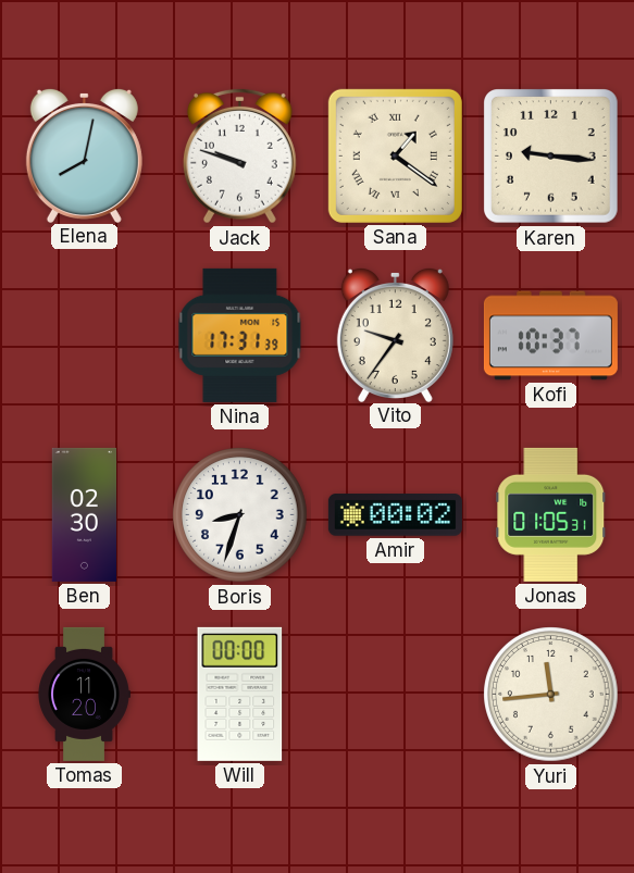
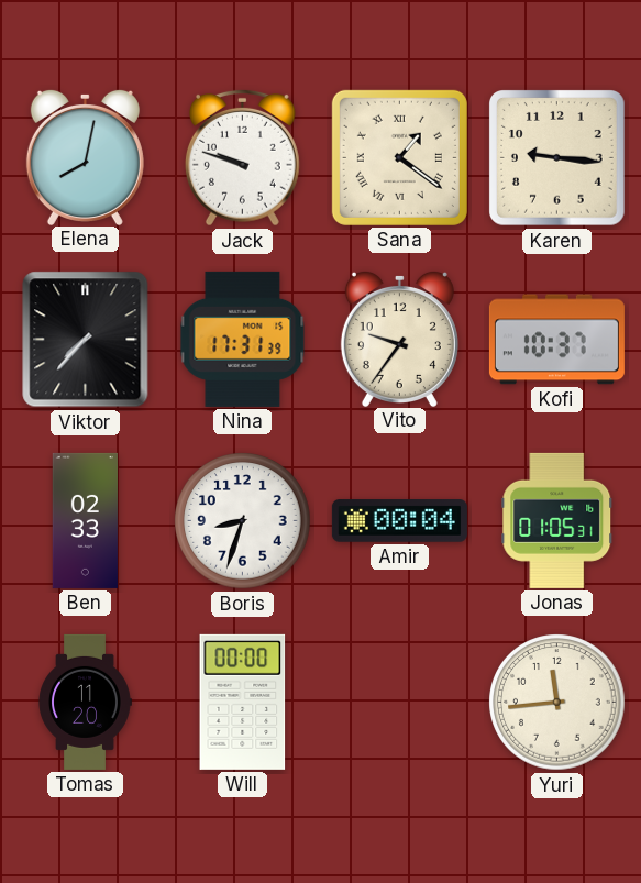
Viktor: none -> 7:37 (86, 340)
Ben: 02:30 -> 02:33 (86, 520)
Amir: 00:02 -> 00:04 (399, 521)
